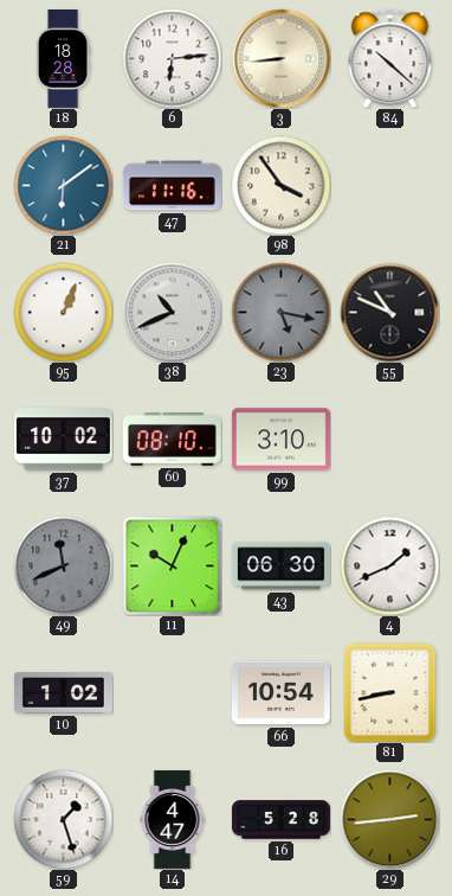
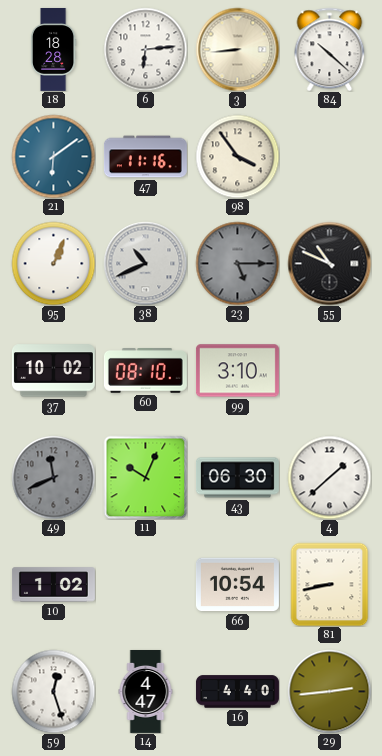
23: 5:17 -> 5:15 (237, 263)
4: 1:41 -> 1:38 (329, 477)
59: 1:27 -> 12:27 (53, 691)
16: 5:28 -> 4:40 (237, 692)
